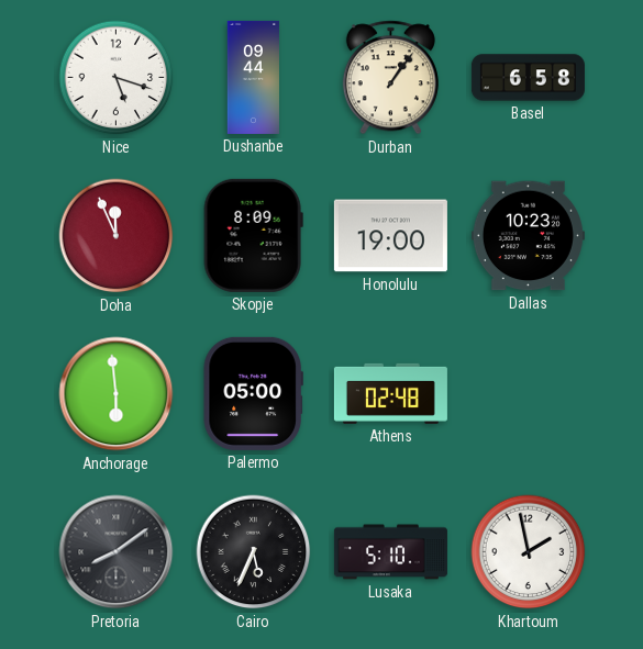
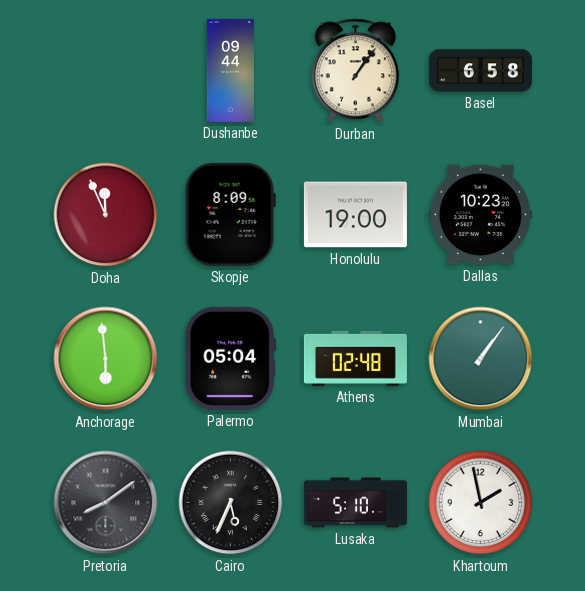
Nice: 5:18 -> none (117, 78)
Palermo: 05:00 -> 05:04 (230, 358)
Mumbai: none -> 1:06 (481, 359)
